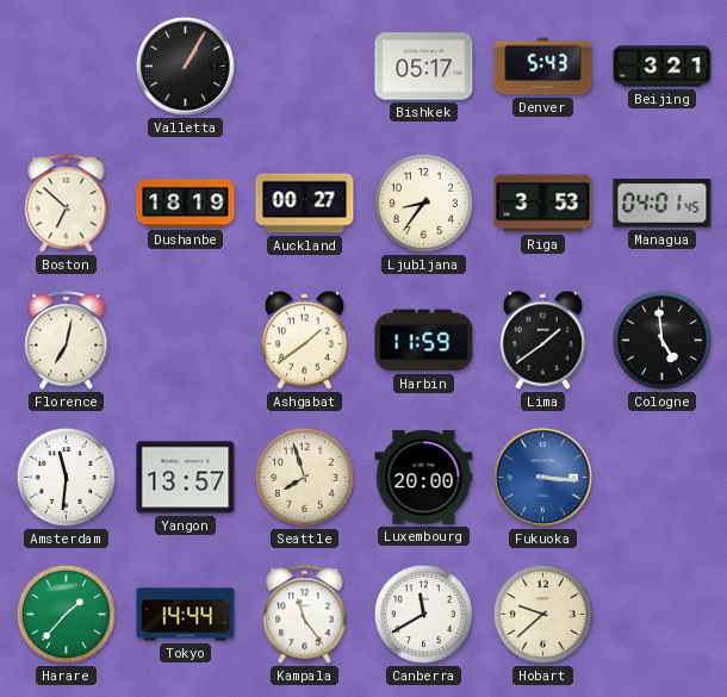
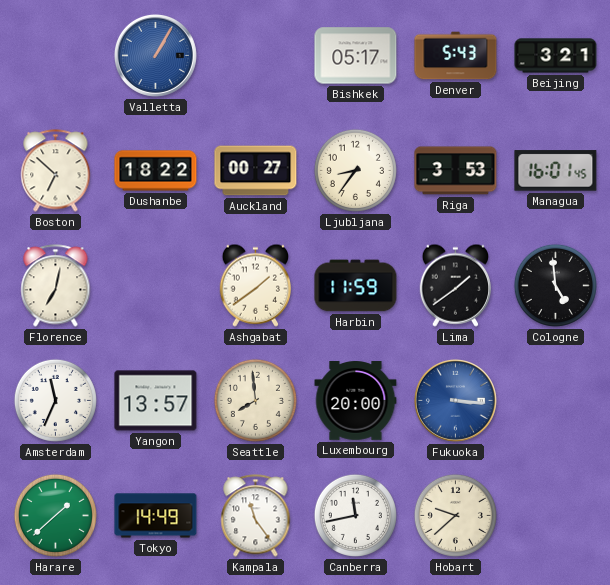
Valletta dial: black -> blue (155, 55)
Dushanbe: 18:19 -> 18:22 (156, 171)
Managua: 04:01 -> 16:01 (556, 171)
Amsterdam: 11:31 -> 11:34 (55, 400)
Seattle: 7:57 -> 7:59 (255, 400)
Harare: 1:37 -> 1:38 (55, 515)
Tokyo: 14:44 -> 14:49 (156, 516)
Canberra: 11:40 -> 11:43 (355, 515)
